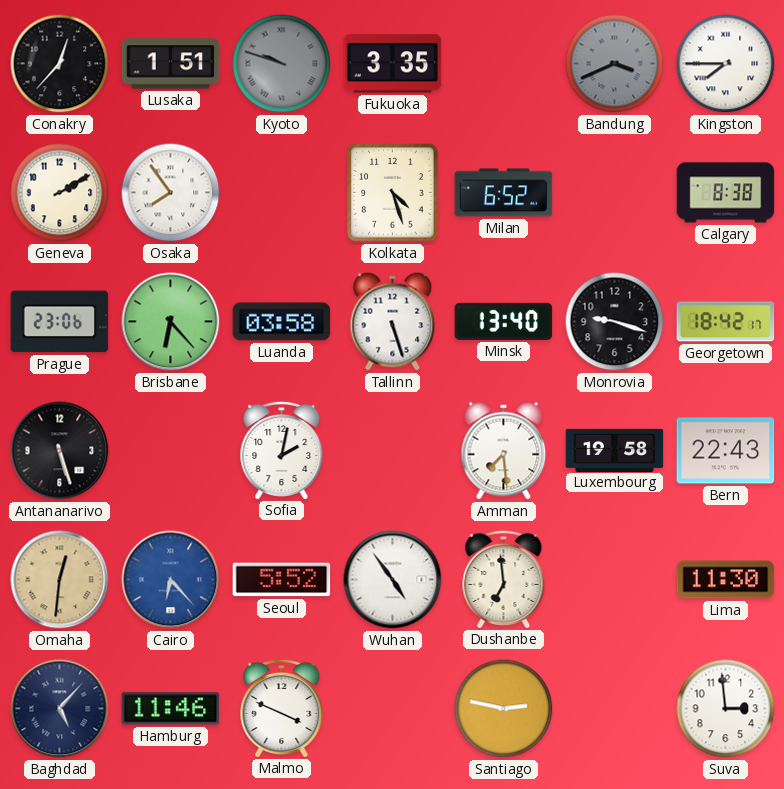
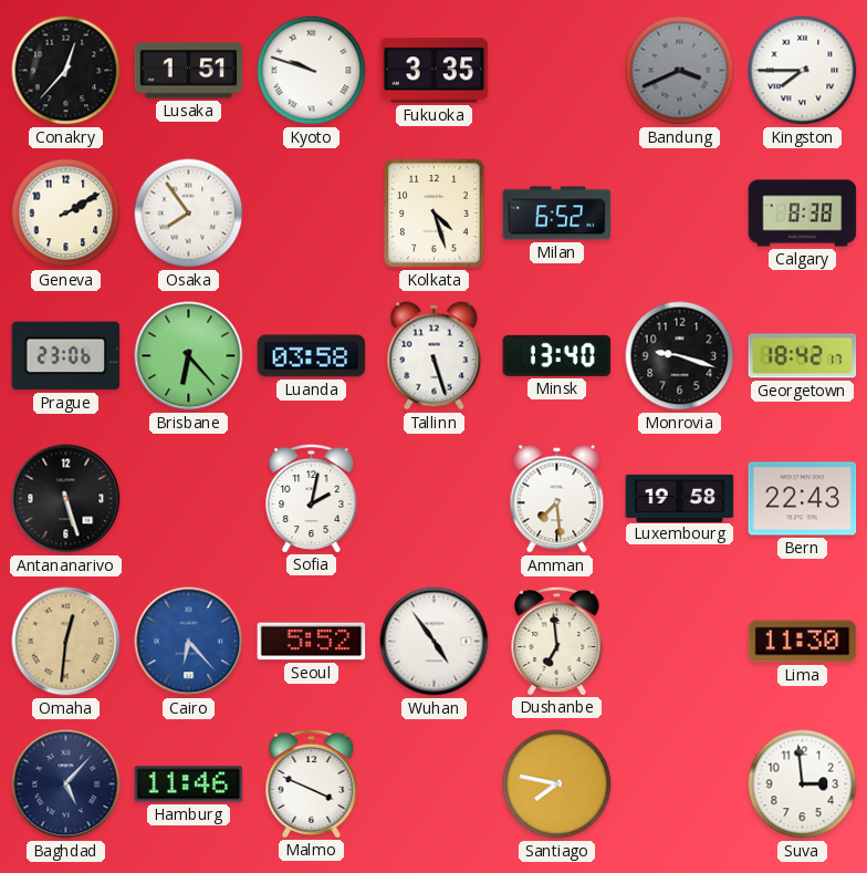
Kyoto dial: grey -> white (312, 71)
Santiago: 2:47 -> 7:47 (557, 784)
